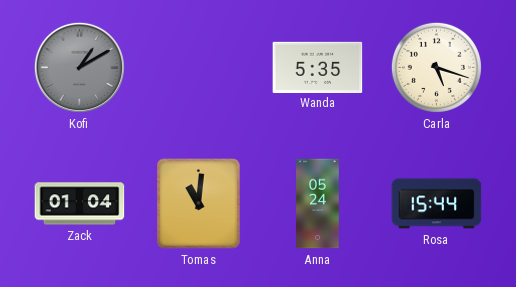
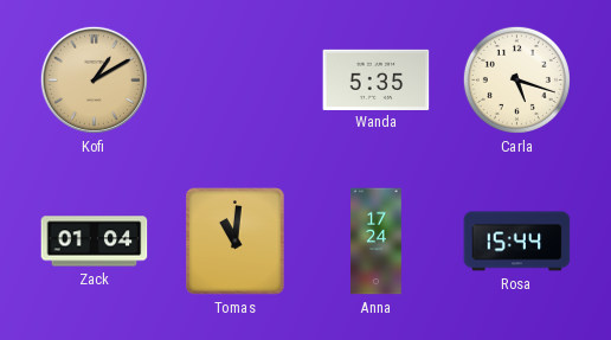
Kofi dial: grey -> champagne (94, 79)
Anna: 05:24 -> 17:24 (377, 242)
